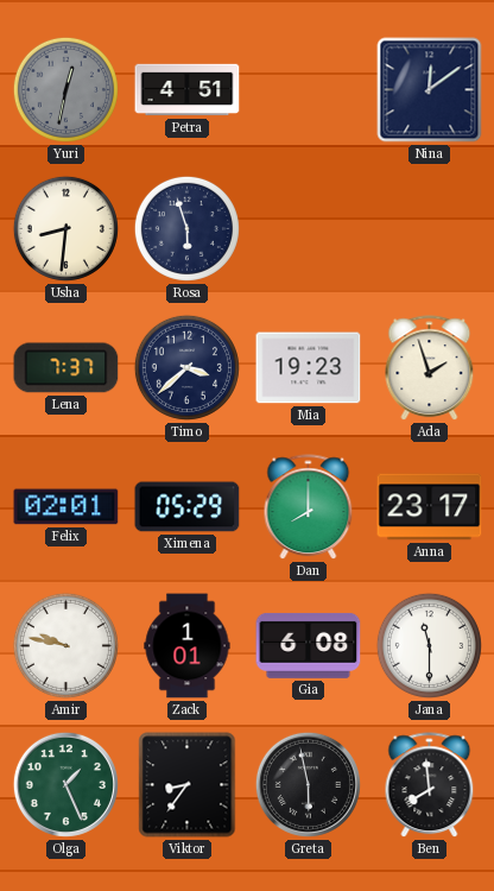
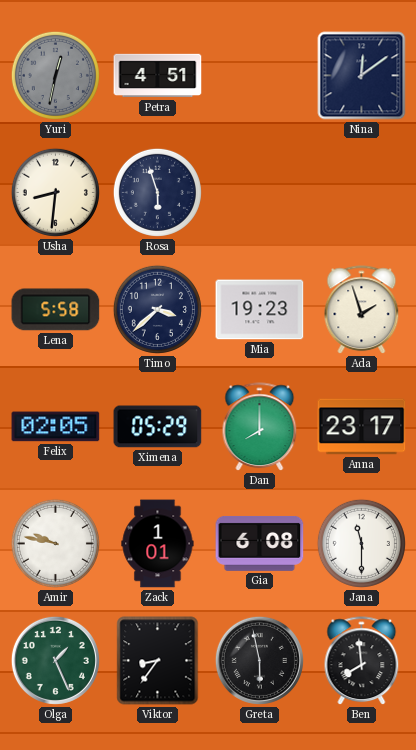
Lena: 7:37 -> 5:58 (56, 310)
Felix: 02:01 -> 02:05 (56, 427)
